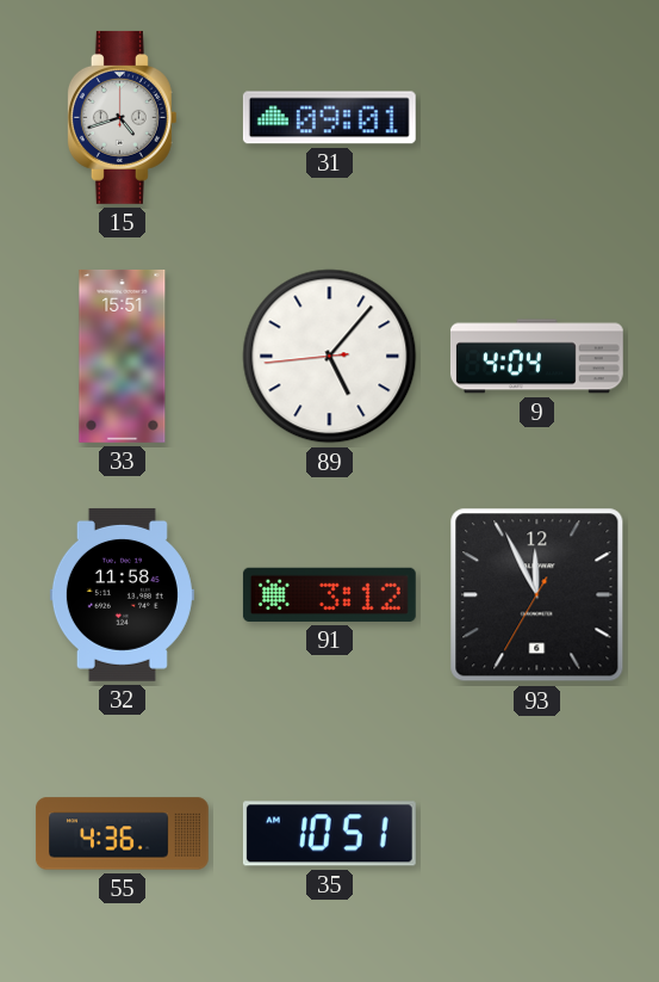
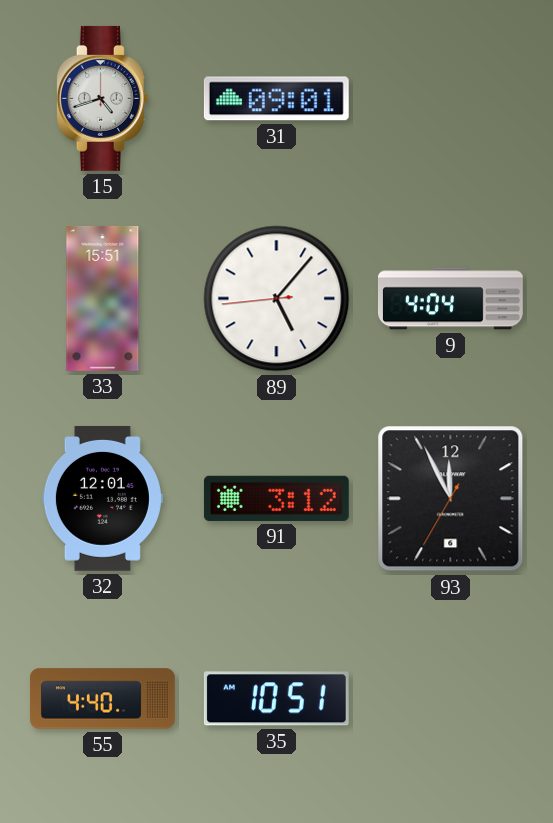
32: 11:58 -> 12:01 (102, 498)
55: 4:36 -> 4:40 (102, 699)
